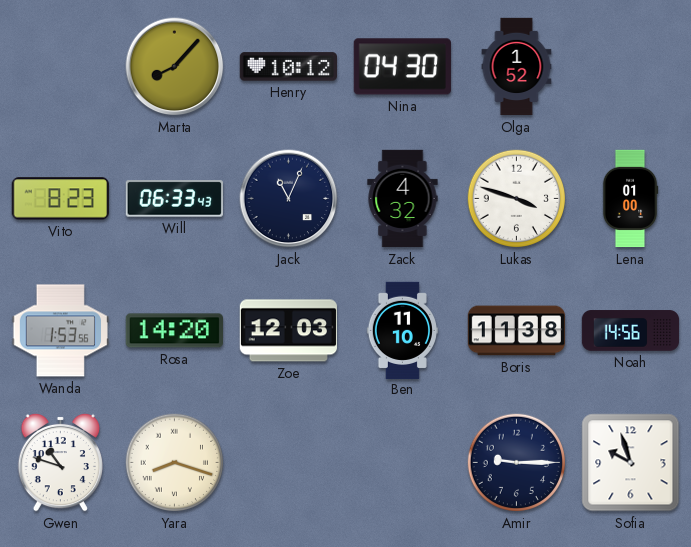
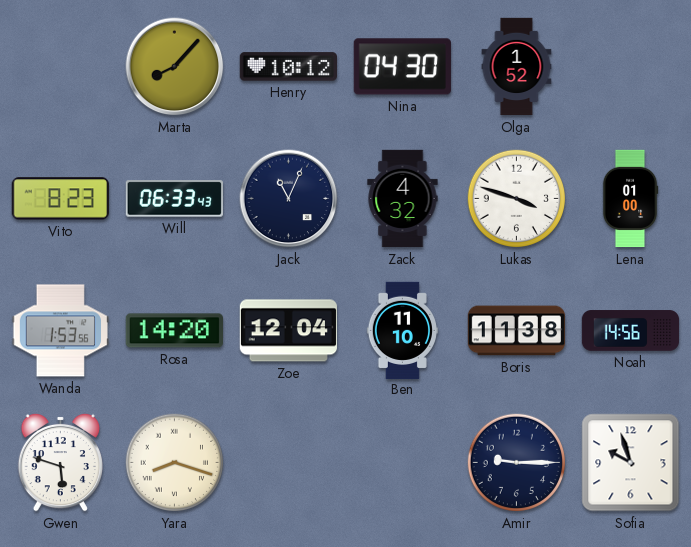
Zoe: 12:03 -> 12:04 (288, 331)
Gwen: 10:48 -> 5:48 (60, 462)
